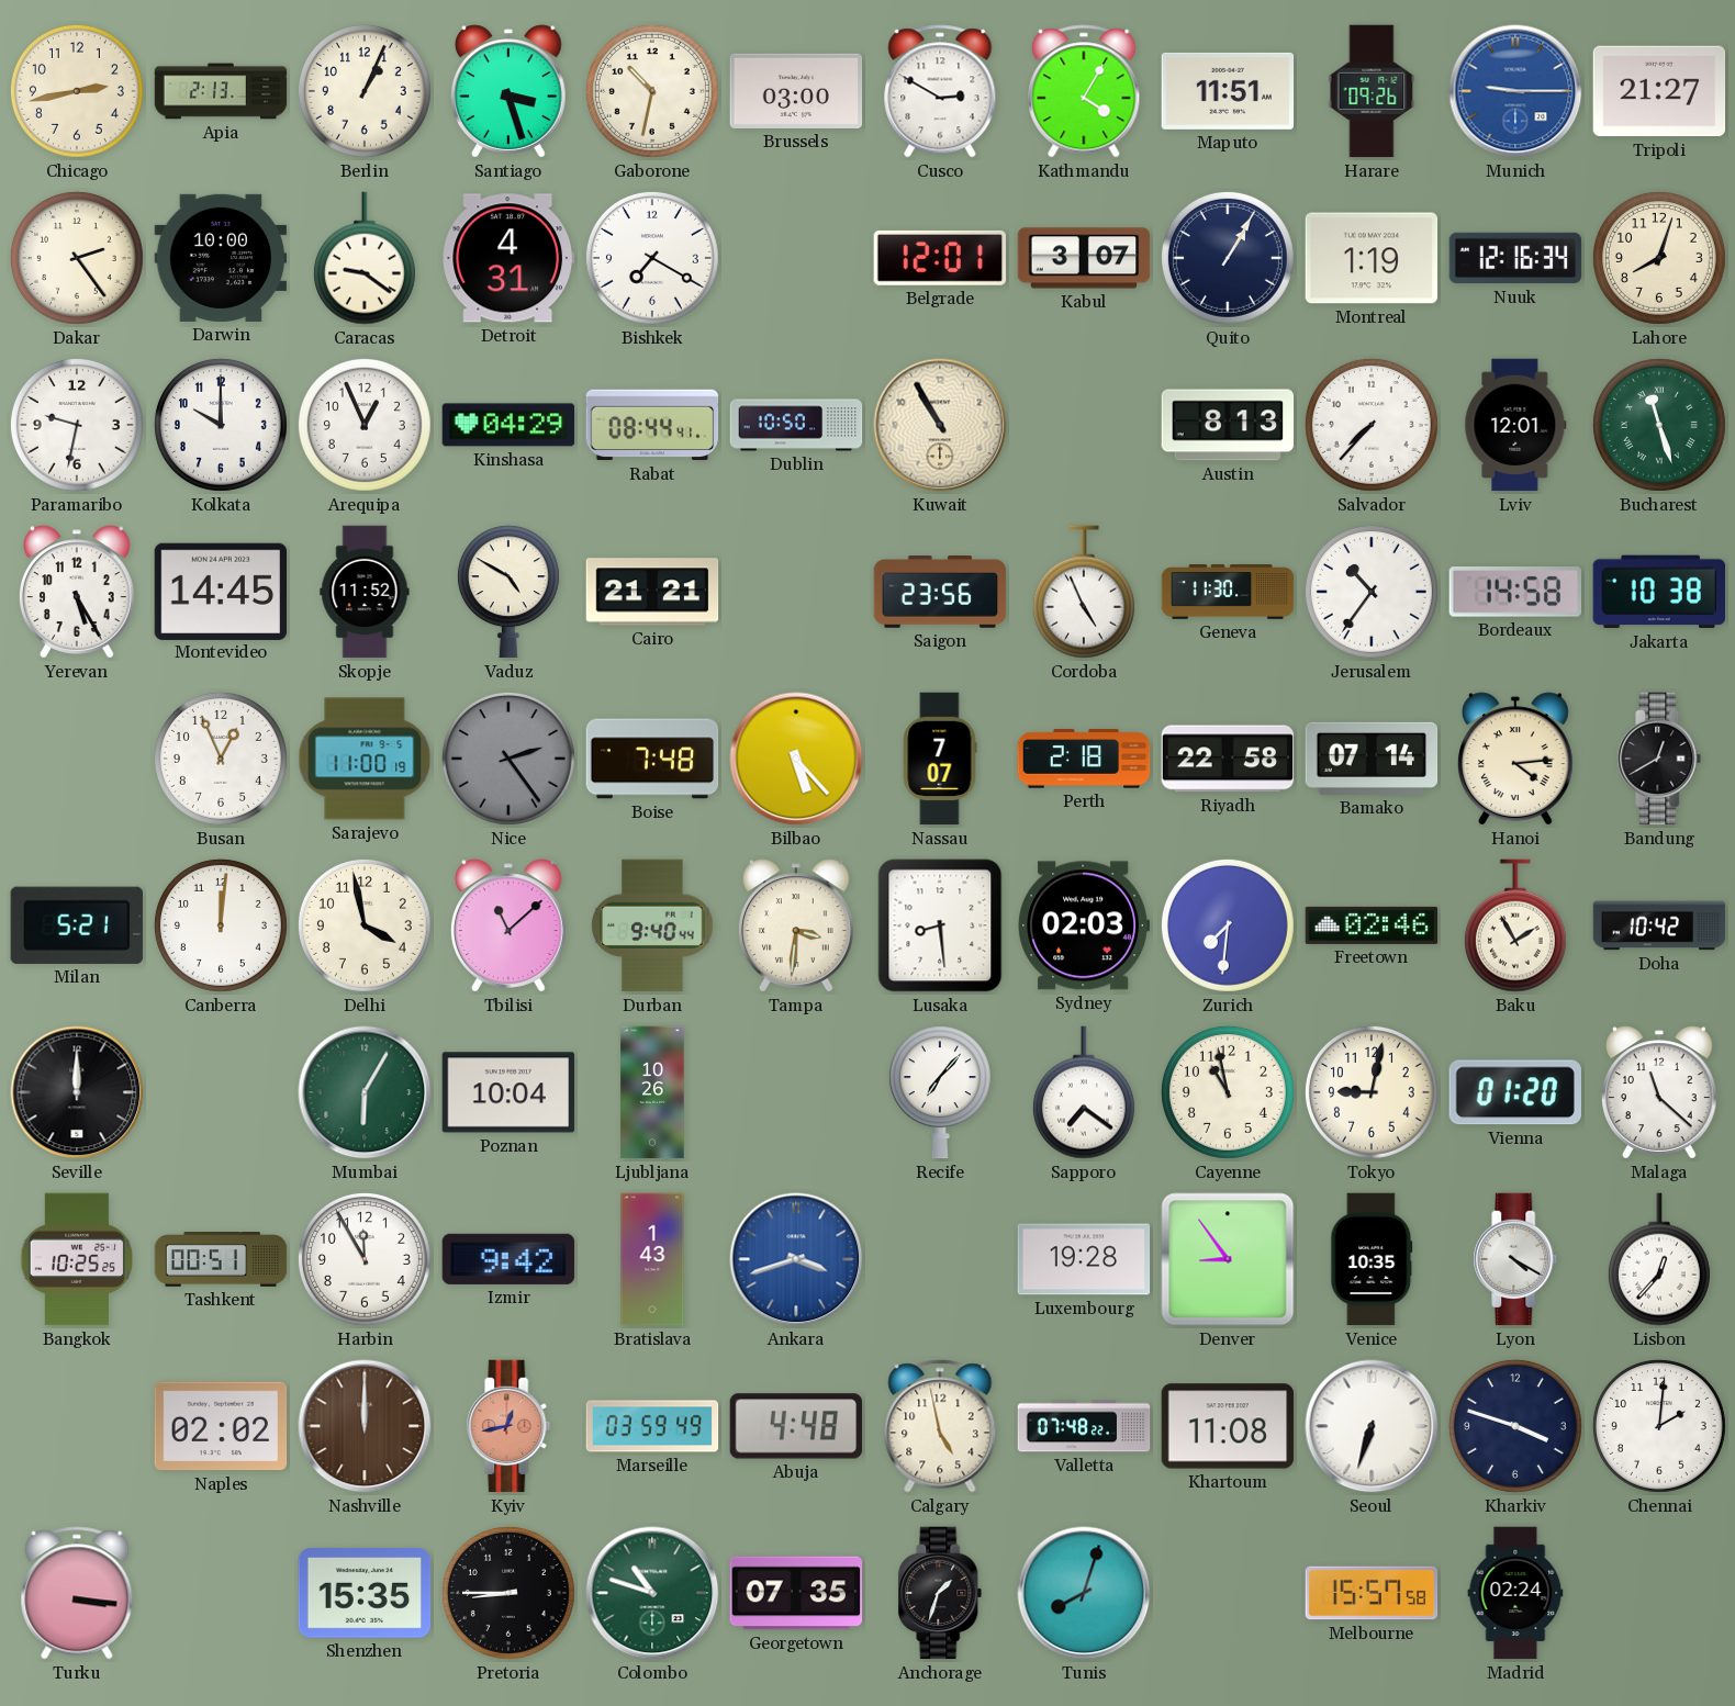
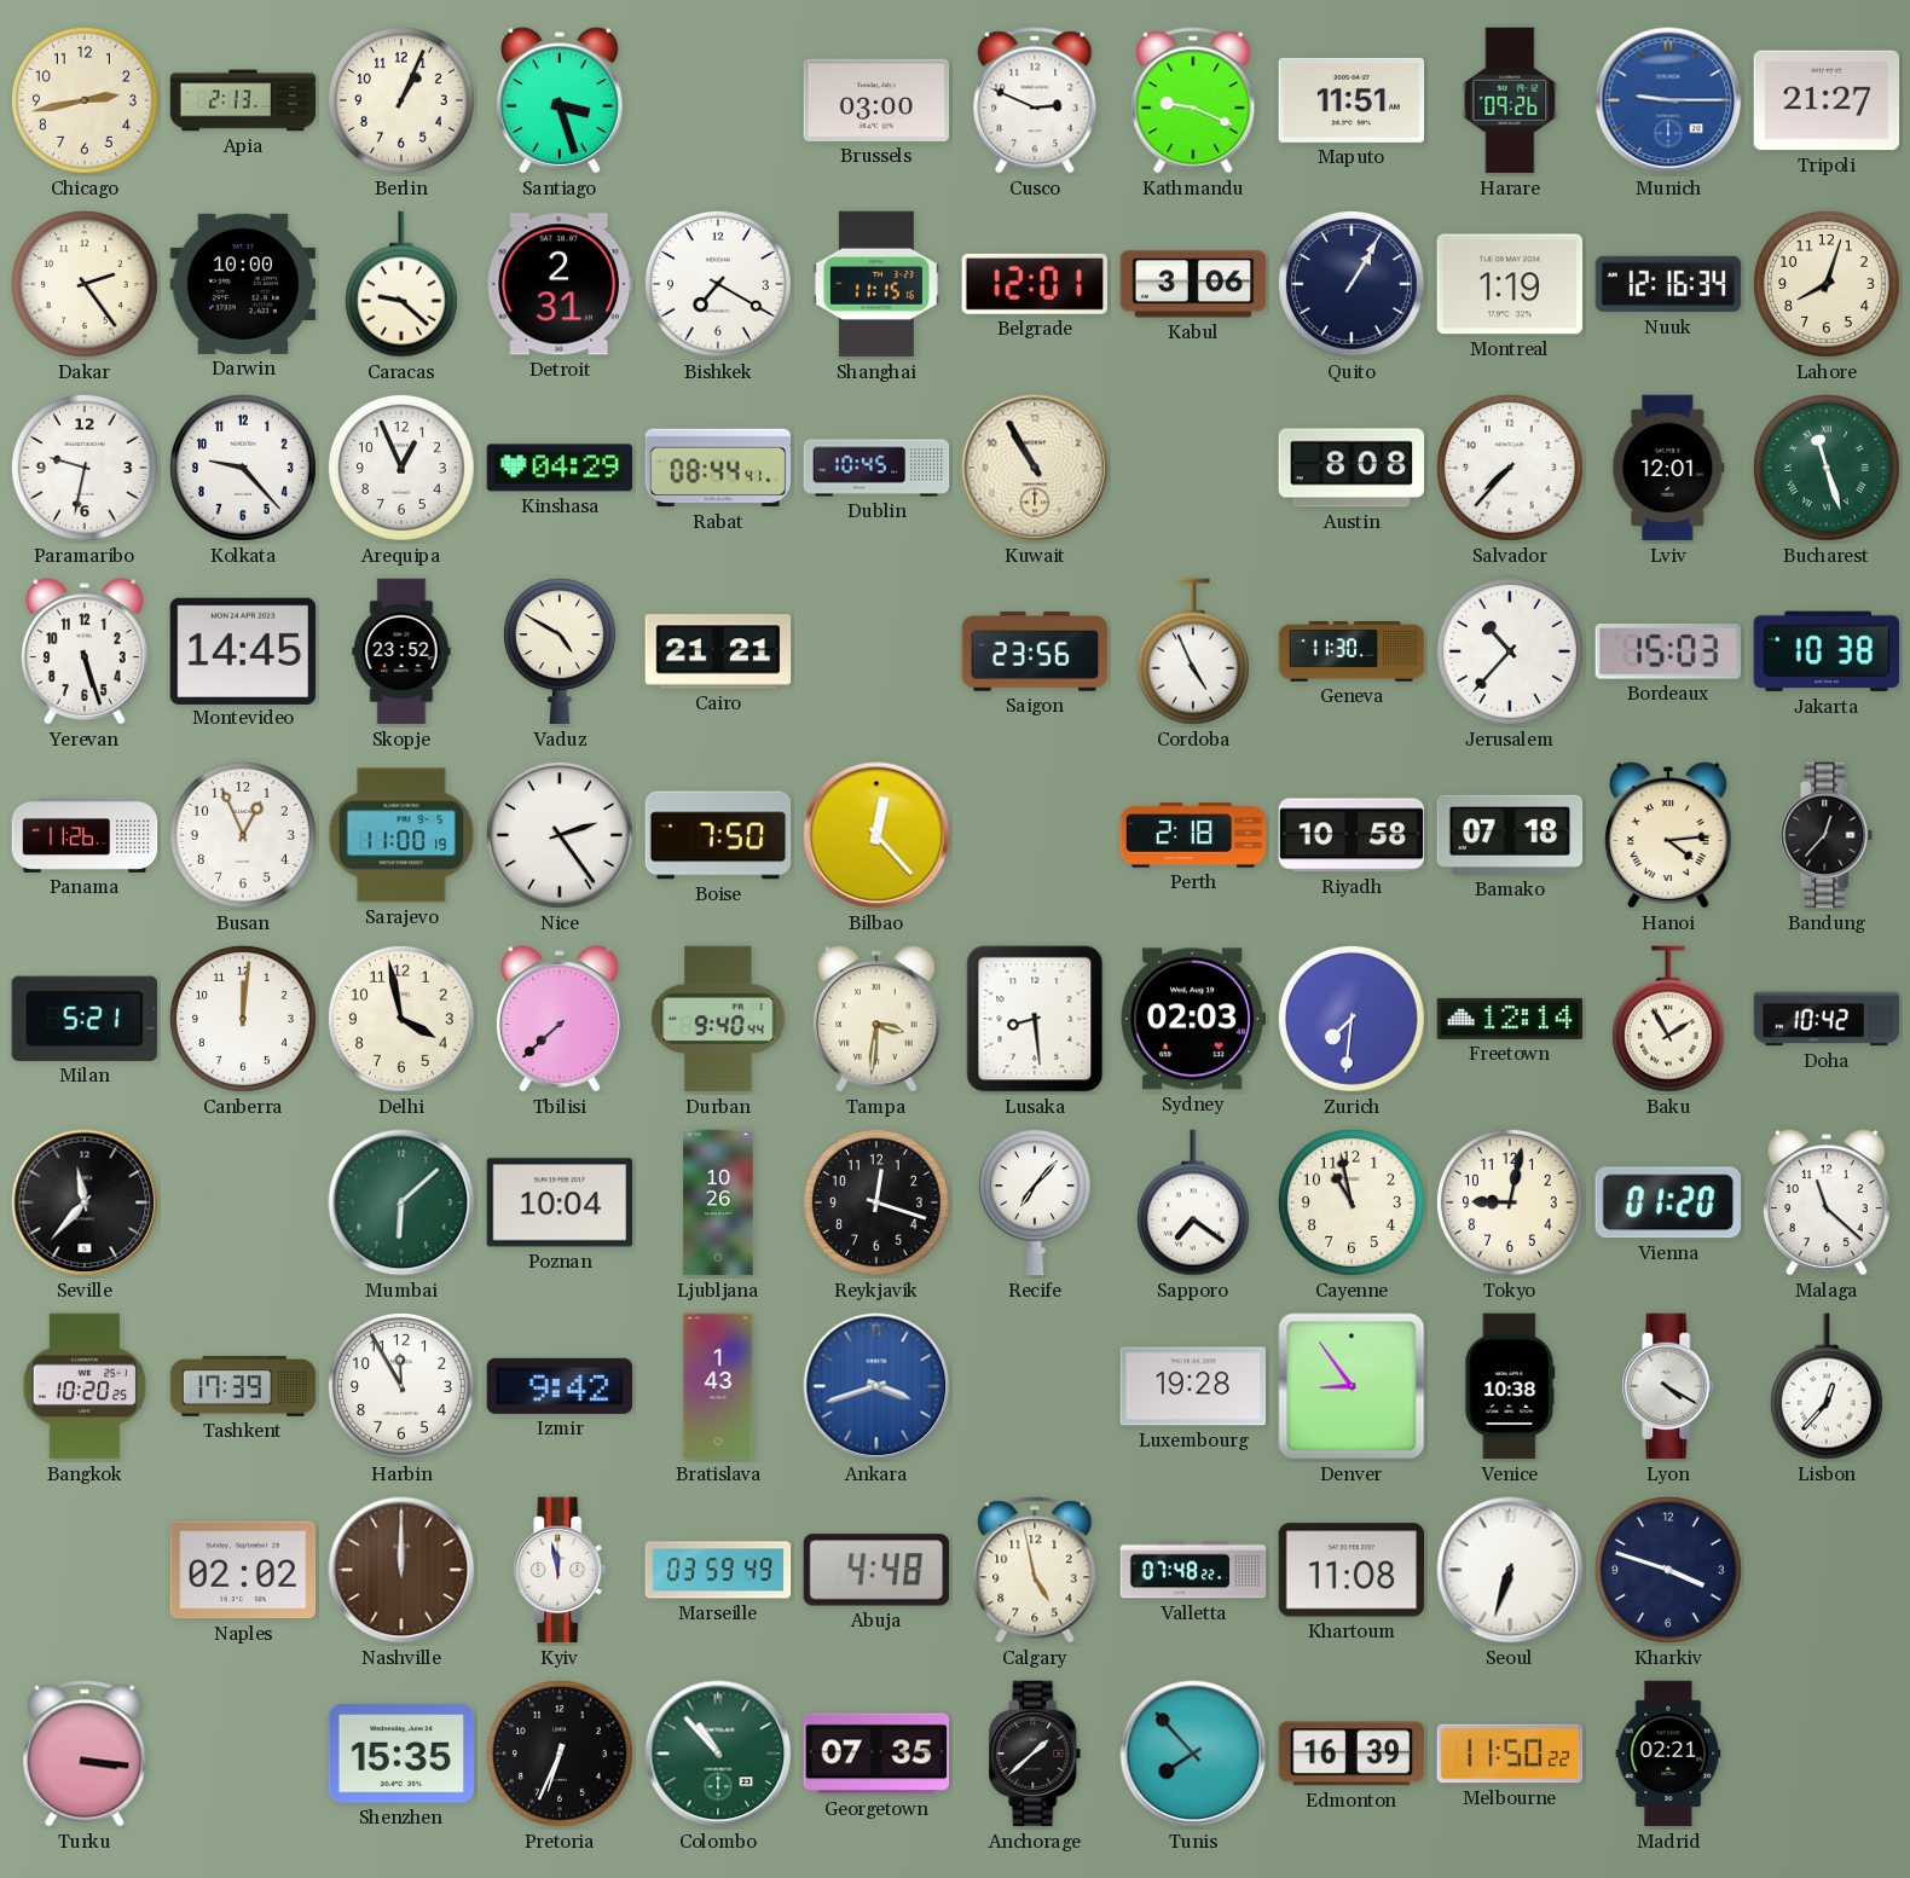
Gaborone: 10:32 -> none (652, 91)
Cusco: 2:50 -> 2:49 (1035, 100)
Kathmandu: 4:05 -> 9:19 (1193, 100)
Caracas: 9:21 -> 9:22 (401, 284)
Detroit: 4:31 -> 2:31 (560, 284)
Shanghai: none -> 11:15 (876, 284)
Kabul: 3:07 -> 3:06 (1193, 284)
Kolkata: 10:00 -> 9:23 (243, 468)
Dublin: 10:50 -> 10:45 (876, 468)
Austin: 8:13 -> 8:08 (1352, 468)
Yerevan: 5:25 -> 5:27 (86, 651)
Skopje: 11:52 -> 23:52 (401, 651)
Jerusalem: 10:36 -> 10:37 (1510, 651)
Bordeaux: 14:58 -> 15:03 (1667, 653)
Panama: none -> 11:26 (85, 835)
Nice dial: grey -> white (560, 835)
Boise: 7:48 -> 7:50 (718, 835)
Bilbao: 5:23 -> 12:23 (876, 835)
Nassau: 7:07 -> none (940, 759)
Riyadh: 22:58 -> 10:58 (1352, 835)
Bamako: 07:14 -> 07:18 (1510, 835)
Bandung: 12:40 -> 12:37 (1827, 835)
Tbilisi: 11:08 -> 7:38 (561, 1019)
Freetown: 02:46 -> 12:14 (1510, 1019)
Seville: 12:00 -> 11:37 (85, 1202)
Mumbai: 6:05 -> 6:08 (401, 1202)
Reykjavik: none -> 12:18 (876, 1202)
Bangkok: 10:25 -> 10:20 (85, 1386)
Tashkent: 00:51 -> 17:39 (243, 1386)
Venice: 10:35 -> 10:38 (1510, 1386)
Kyiv: 12:43 -> 11:58 (560, 1570)
Kyiv dial: salmon -> white (560, 1570)
Chennai: 2:01 -> none (1659, 1426)
Pretoria: 8:45 -> 6:34 (560, 1754)
Colombo: 10:48 -> 10:53 (718, 1754)
Anchorage: 1:33 -> 1:38 (1035, 1754)
Tunis: 8:03 -> 7:53 (1193, 1754)
Edmonton: none -> 16:39 (1352, 1754)
Melbourne: 15:57 -> 11:50 (1510, 1754)
Madrid: 02:24 -> 02:21 (1668, 1754)
